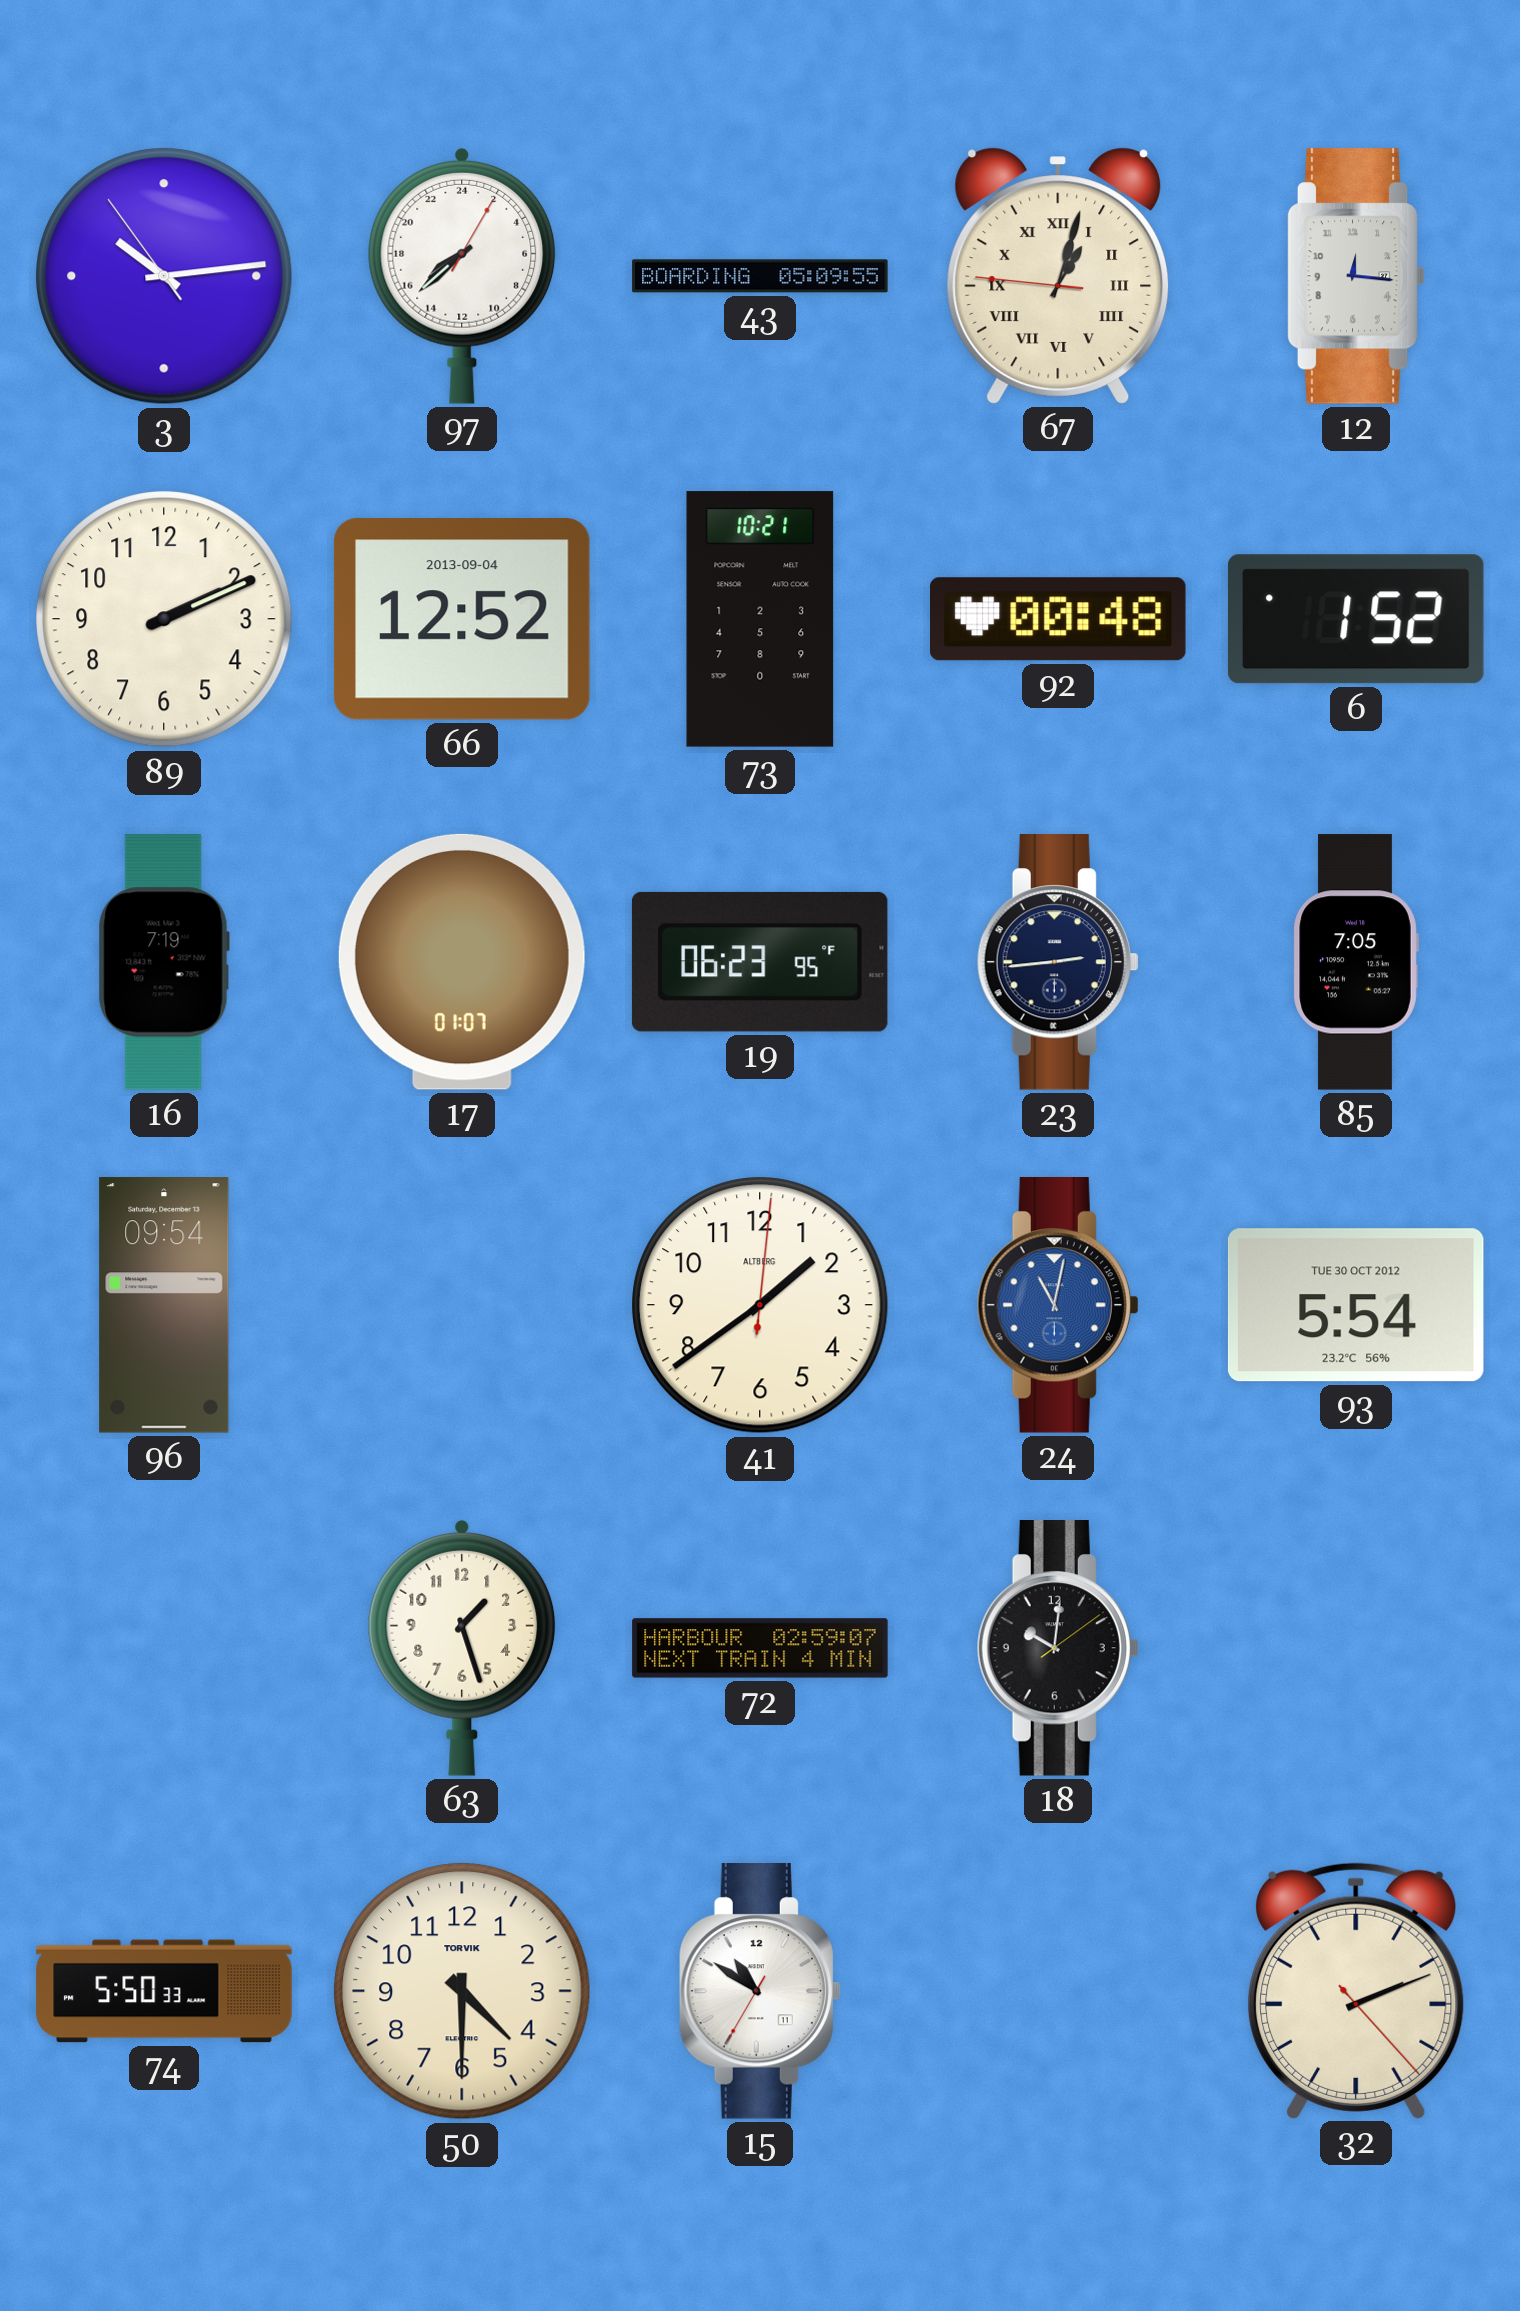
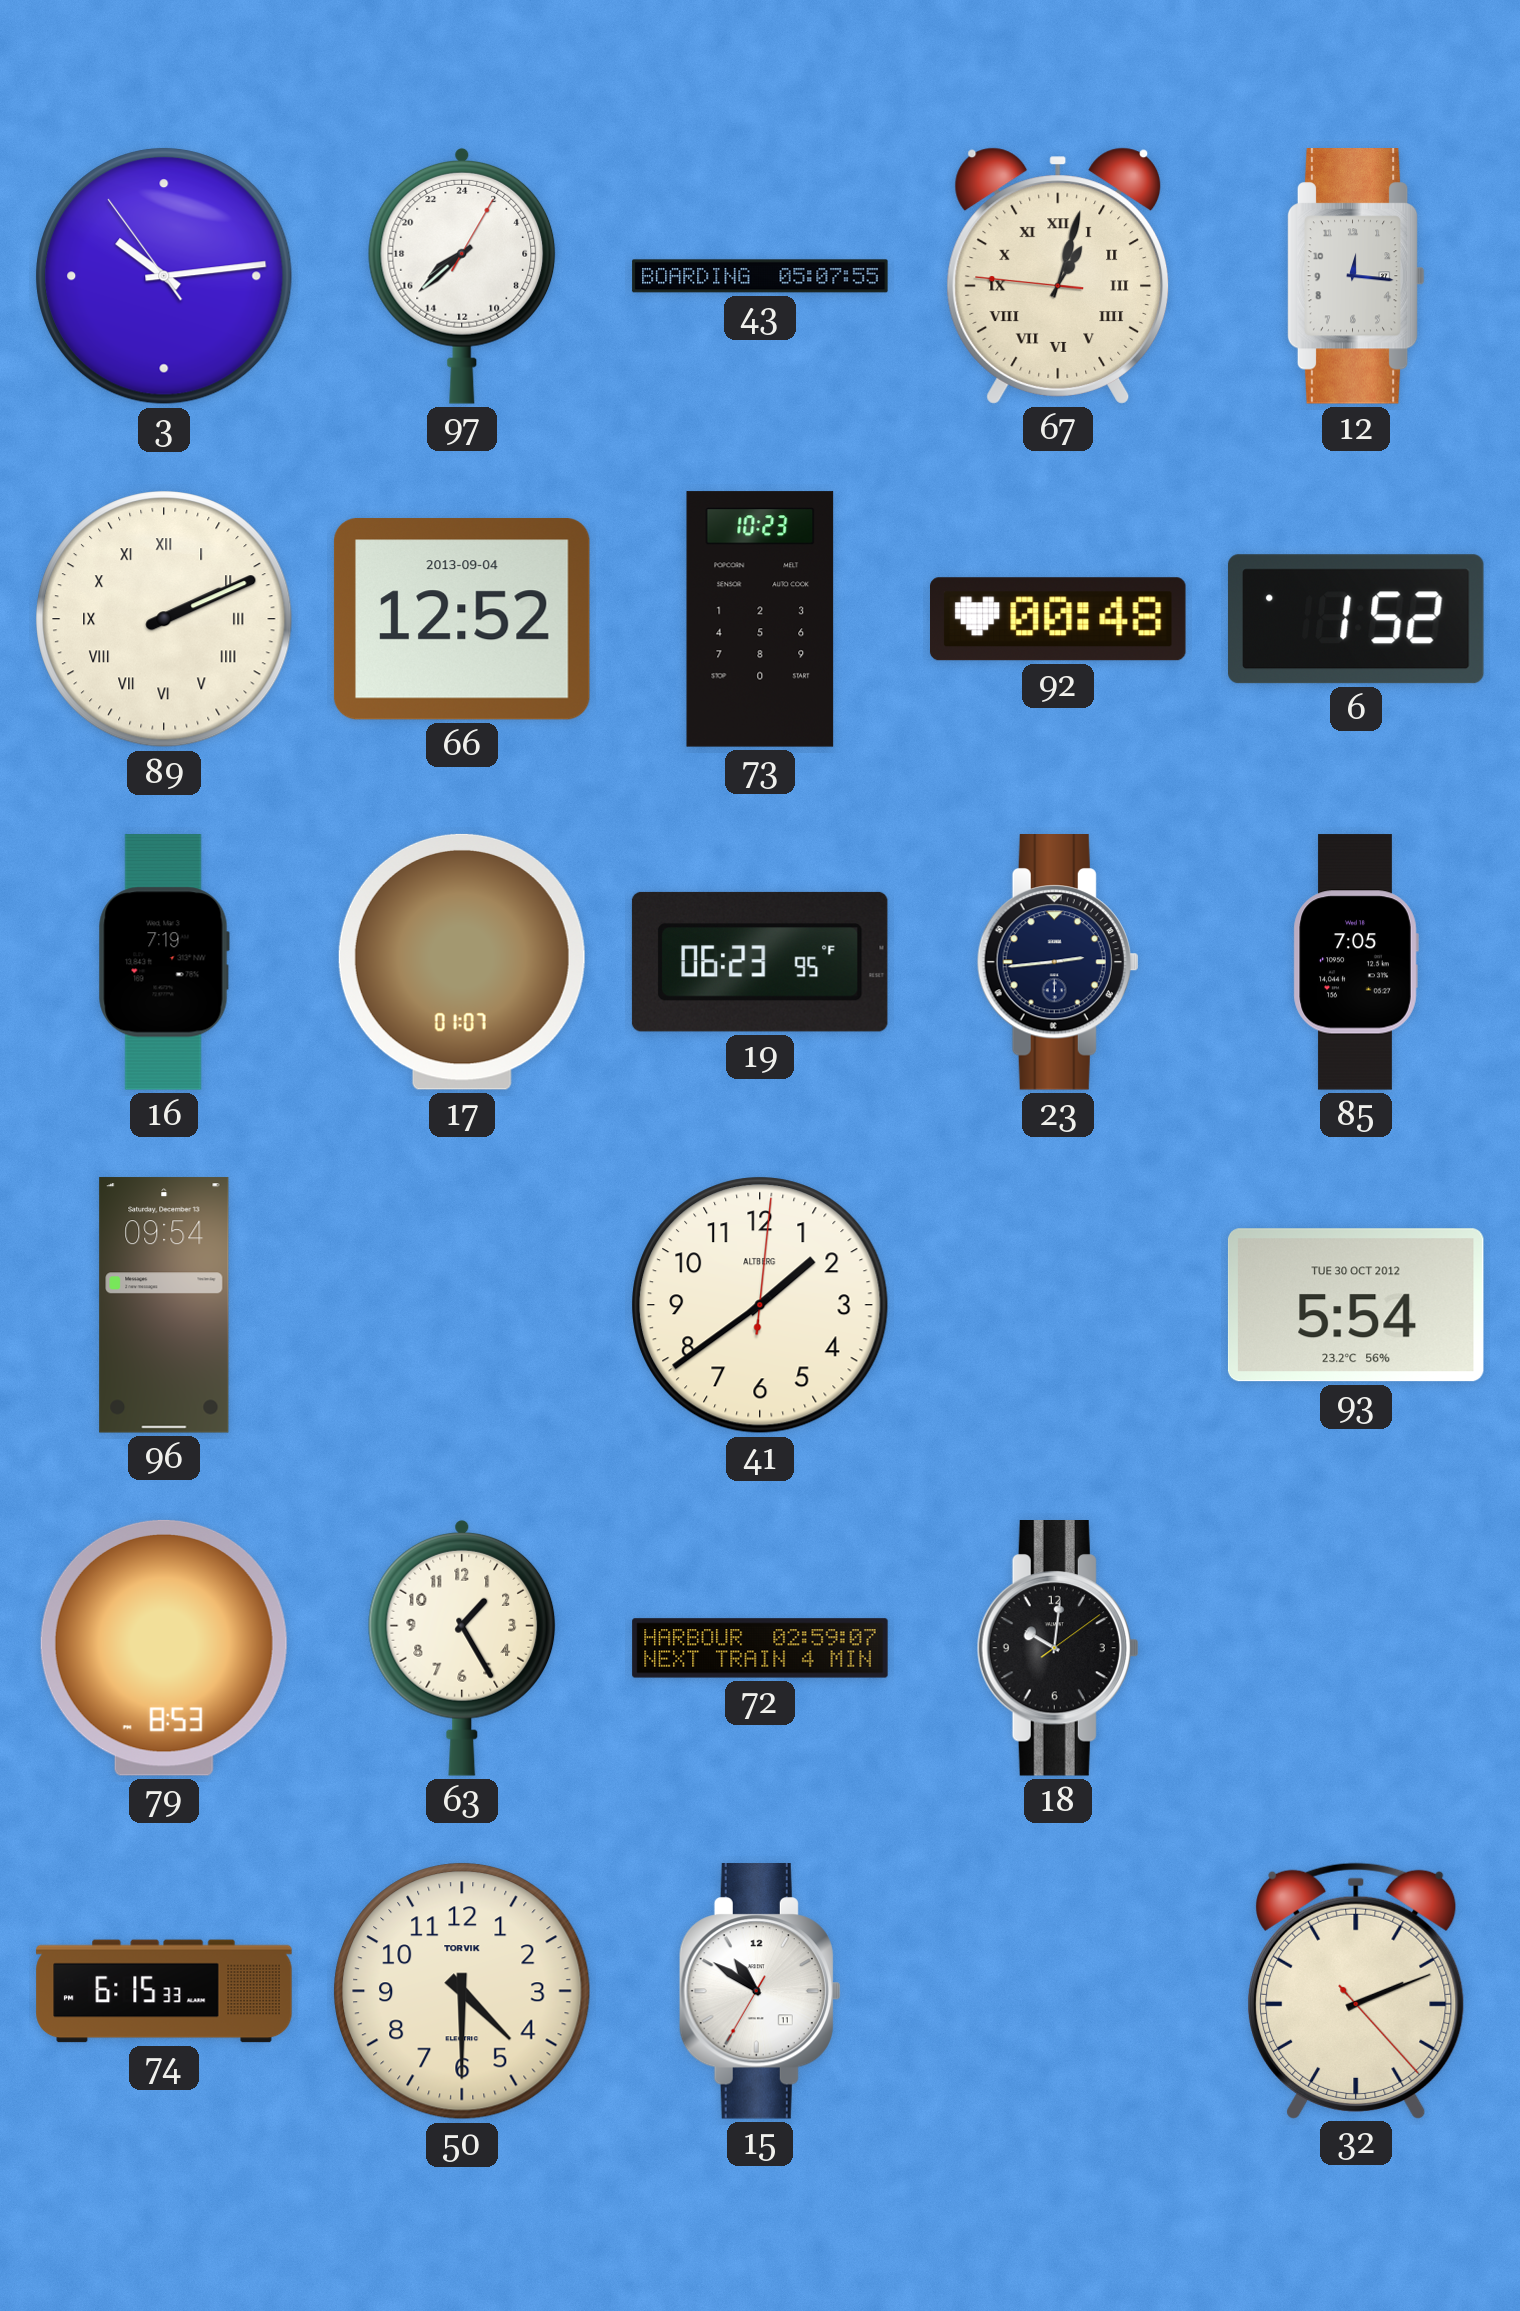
43: 05:09 -> 05:07 (760, 276)
89 numerals: Arabic -> Roman (164, 619)
73: 10:21 -> 10:23 (760, 619)
24: 11:02 -> none (1058, 1306)
79: none -> 8:53 (164, 1648)
63: 1:27 -> 1:25 (462, 1648)
74: 5:50 -> 6:15 (164, 1991)
